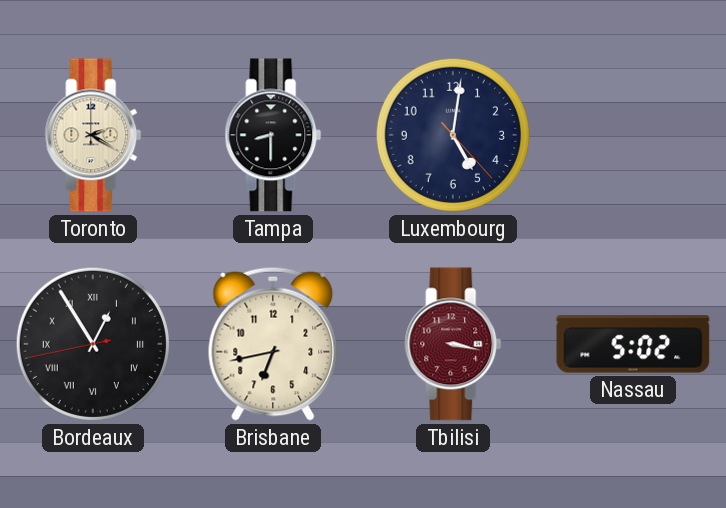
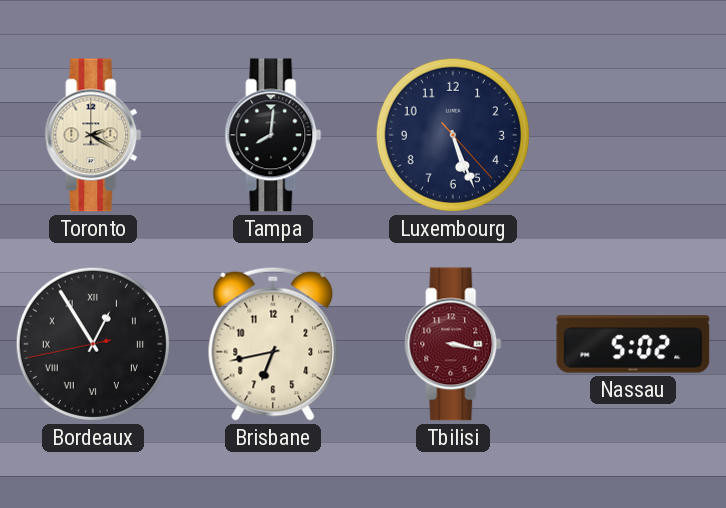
Tampa: 8:30 -> 8:01 (273, 135)
Luxembourg: 5:01 -> 5:26 (453, 135)
